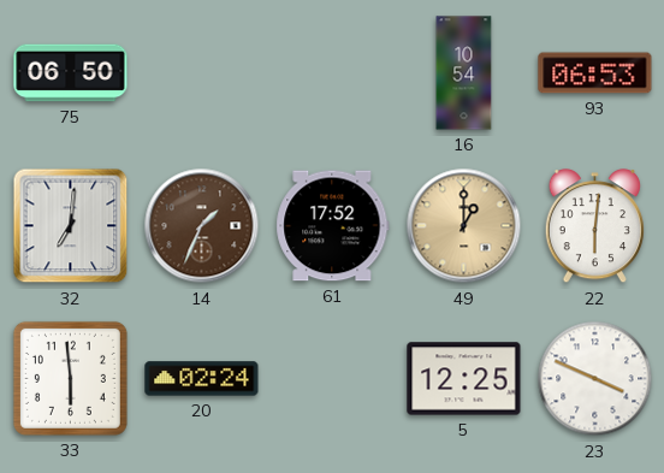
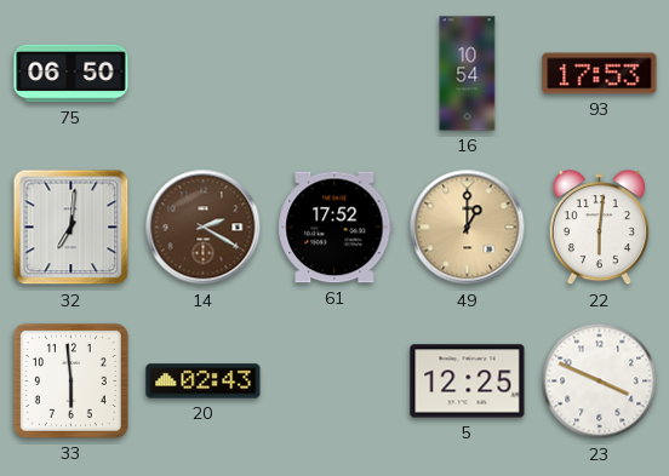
93: 06:53 -> 17:53 (600, 74)
14: 1:34 -> 2:20 (204, 228)
20: 02:24 -> 02:43 (204, 382)
